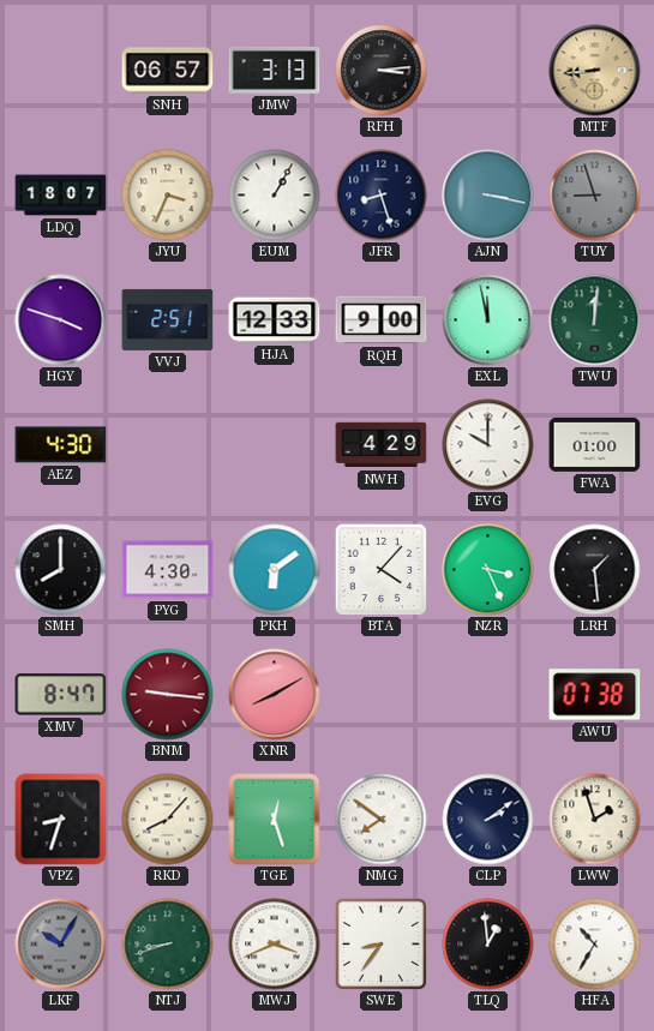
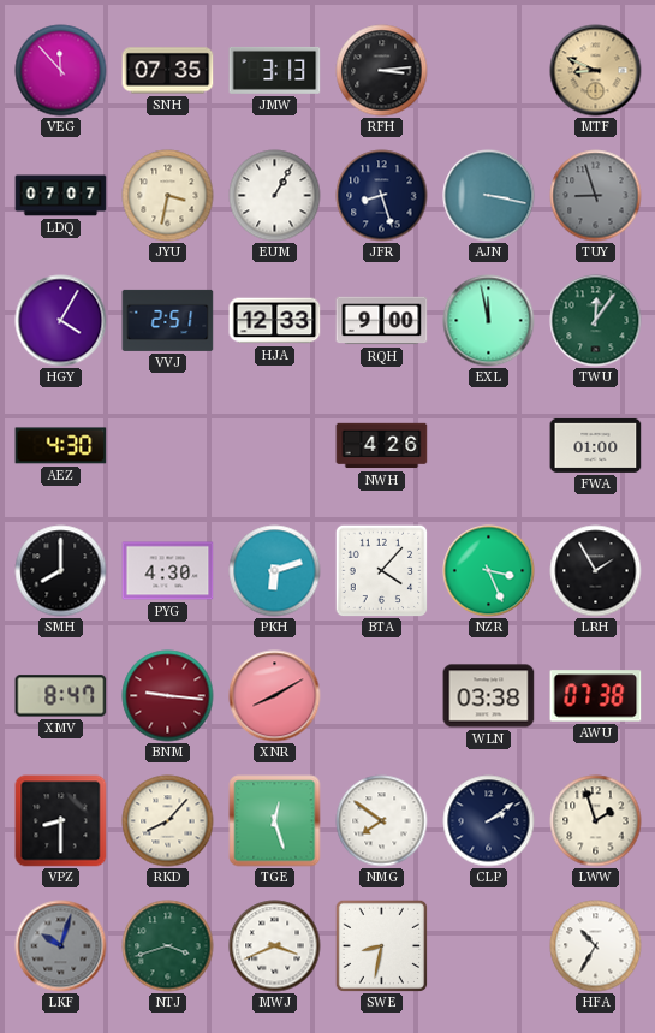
VEG: none -> 11:53 (61, 71)
SNH: 06:57 -> 07:35 (168, 71)
MTF: 8:44 -> 8:49 (596, 71)
LDQ: 18:07 -> 07:07 (61, 196)
JYU: 3:34 -> 3:32 (168, 196)
HGY: 3:48 -> 4:05 (61, 321)
TWU: 12:01 -> 12:06 (596, 321)
NWH: 4:29 -> 4:26 (382, 446)
EVG: 10:00 -> none (488, 445)
PKH: 6:09 -> 6:12 (275, 571)
LRH: 1:29 -> 1:55 (596, 571)
WLN: none -> 03:38 (489, 696)
VPZ: 8:33 -> 8:30 (61, 821)
LKF: 10:05 -> 10:03 (61, 946)
NTJ: 8:42 -> 3:42 (168, 946)
SWE: 8:36 -> 8:32 (381, 945)
TLQ: 12:59 -> none (488, 945)
